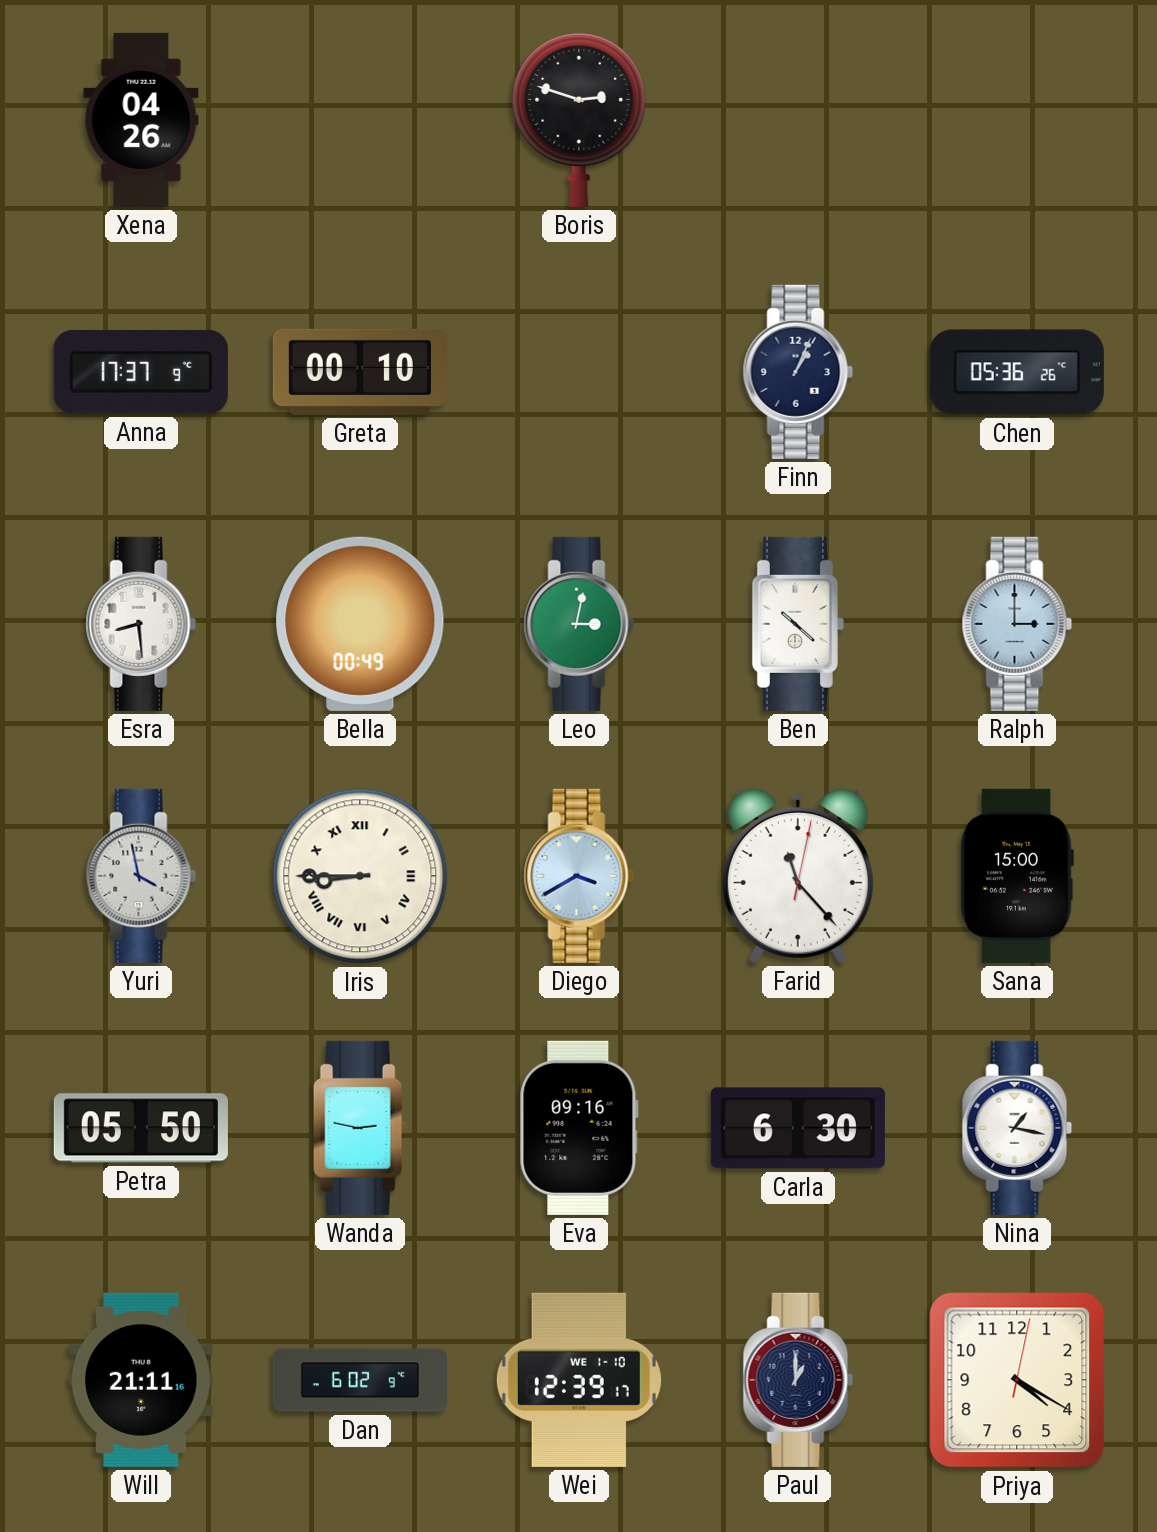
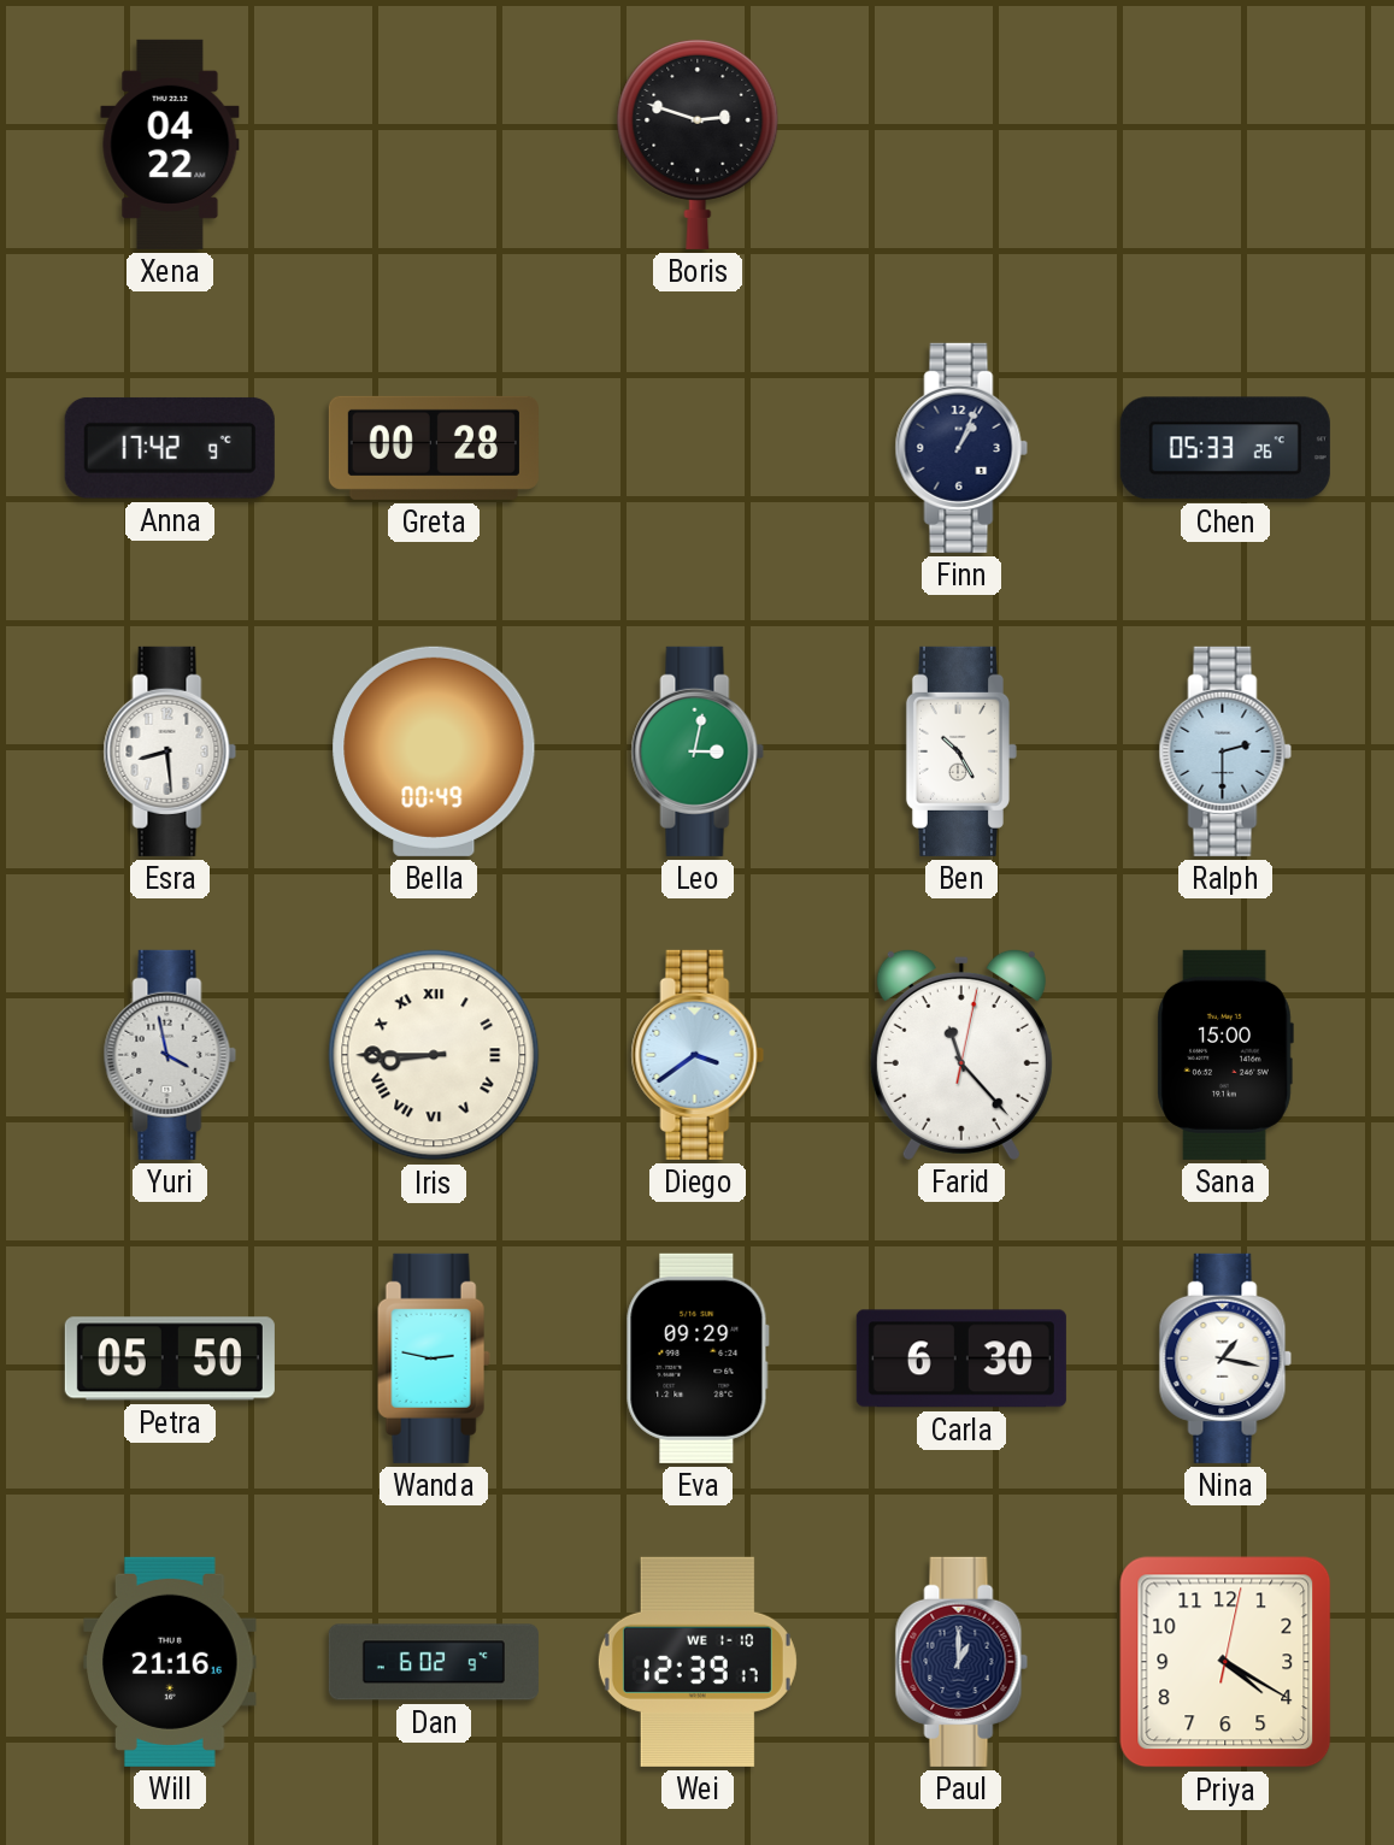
Xena: 04:26 -> 04:22 (170, 145)
Anna: 17:37 -> 17:42 (170, 448)
Greta: 00:10 -> 00:28 (434, 448)
Chen: 05:36 -> 05:33 (1225, 448)
Ben: 10:22 -> 10:25 (961, 751)
Ralph: 3:00 -> 2:30 (1225, 751)
Diego: 3:40 -> 3:39 (698, 1055)
Eva: 09:16 -> 09:29 (698, 1358)
Will: 21:11 -> 21:16 (170, 1662)
